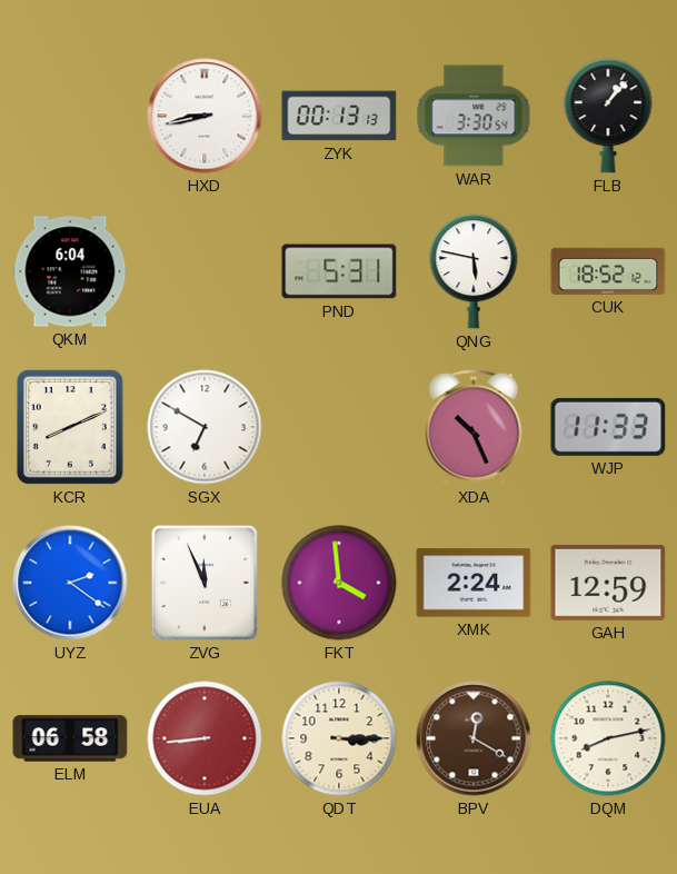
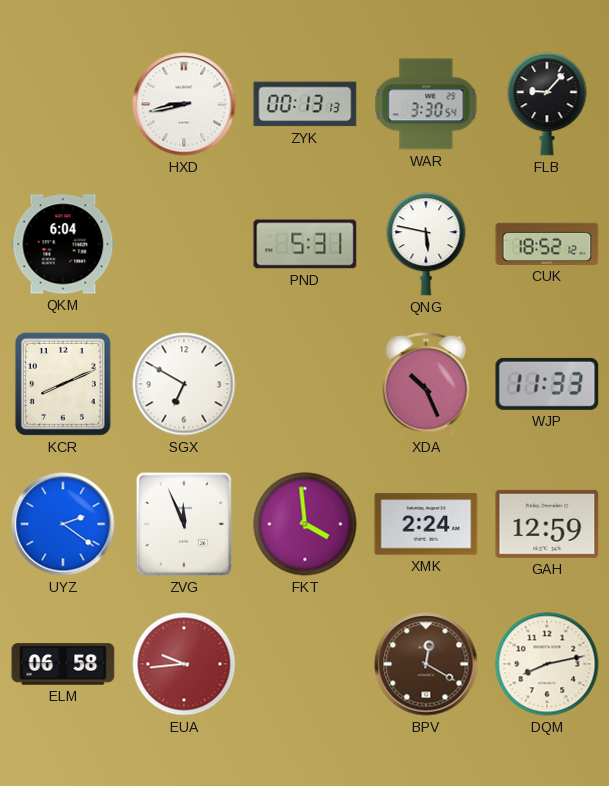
FLB: 1:07 -> 9:07 (547, 104)
EUA: 8:44 -> 9:44 (184, 664)
QDT: 3:15 -> none (339, 738)
